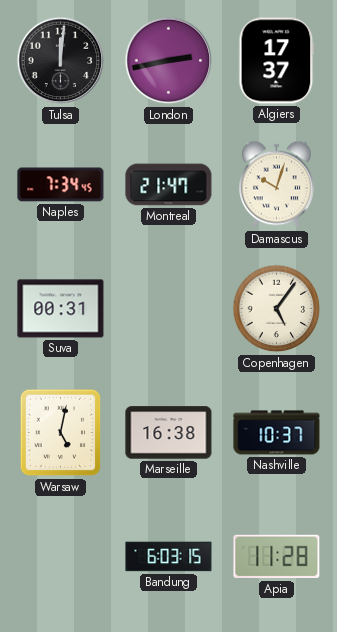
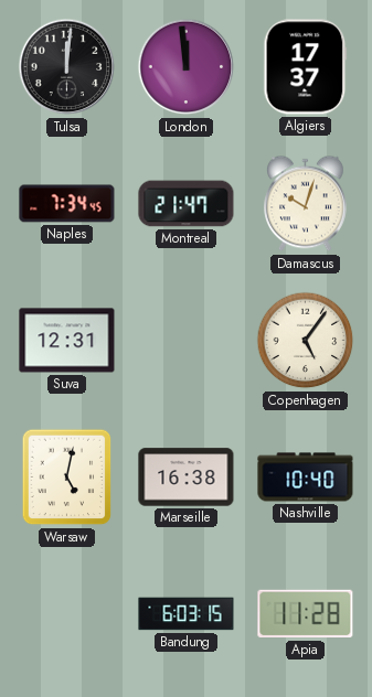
London: 2:43 -> 11:59 (187, 67)
Suva: 00:31 -> 12:31 (67, 341)
Nashville: 10:37 -> 10:40 (306, 478)
